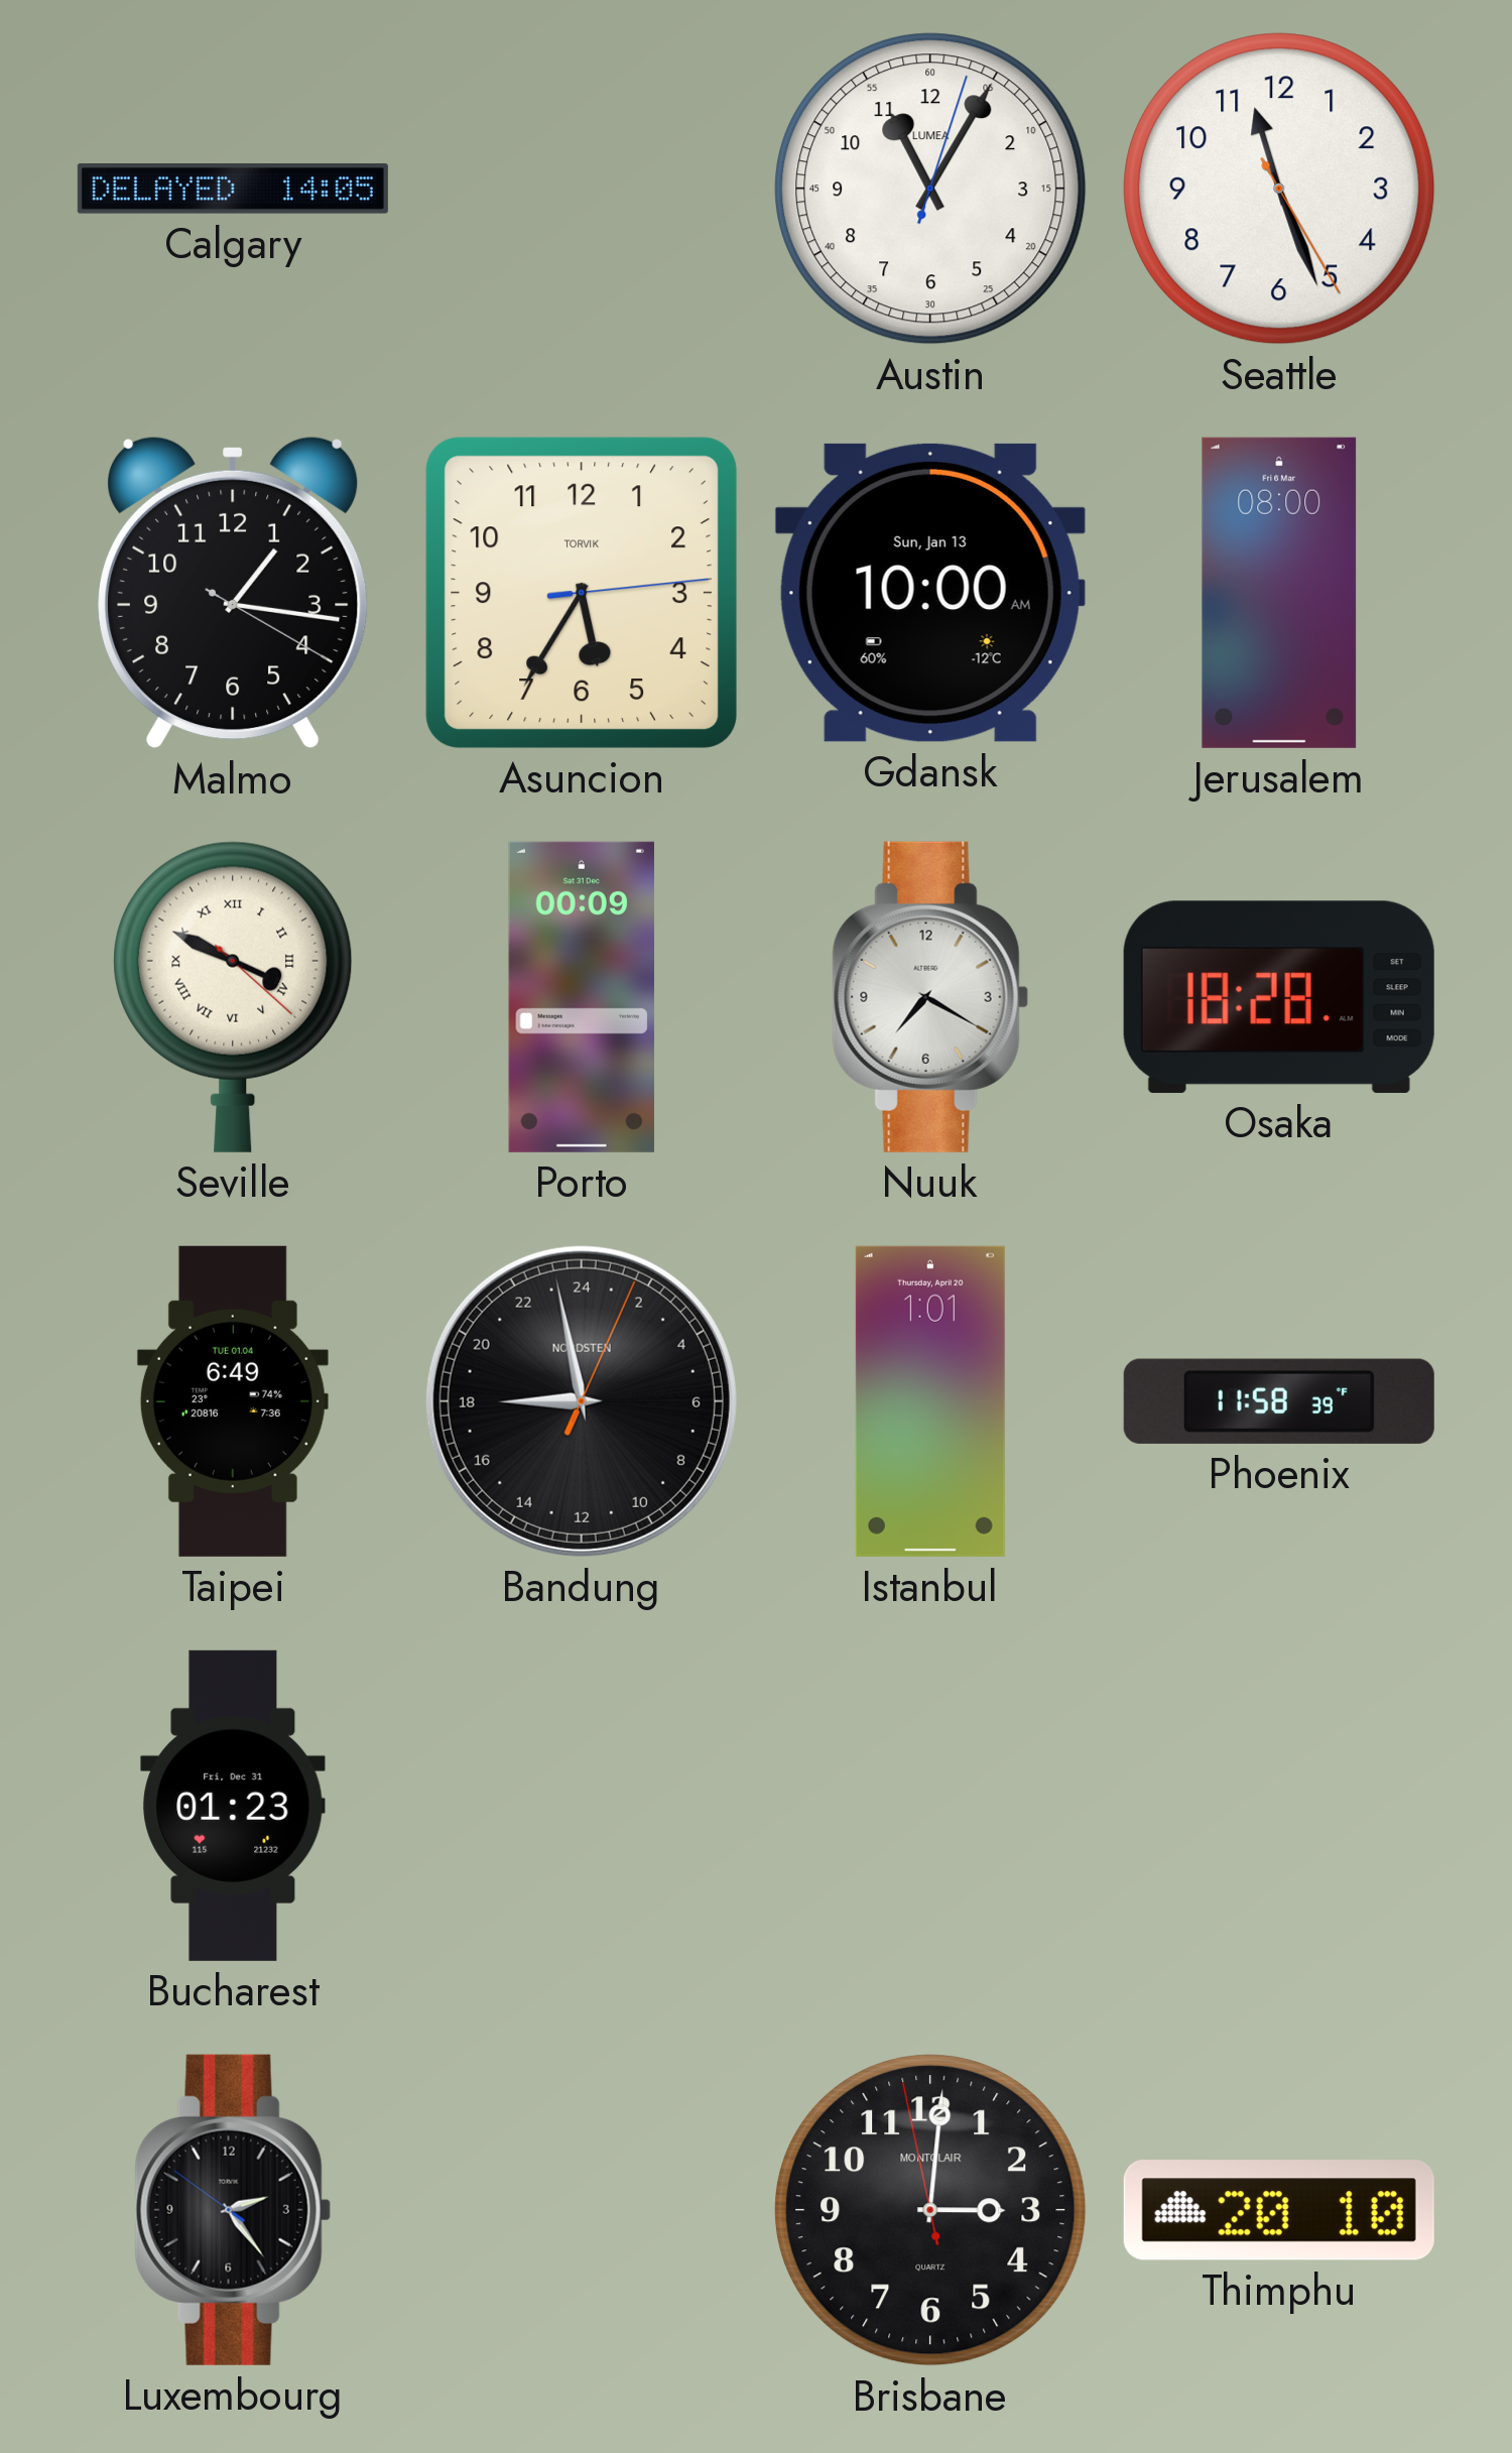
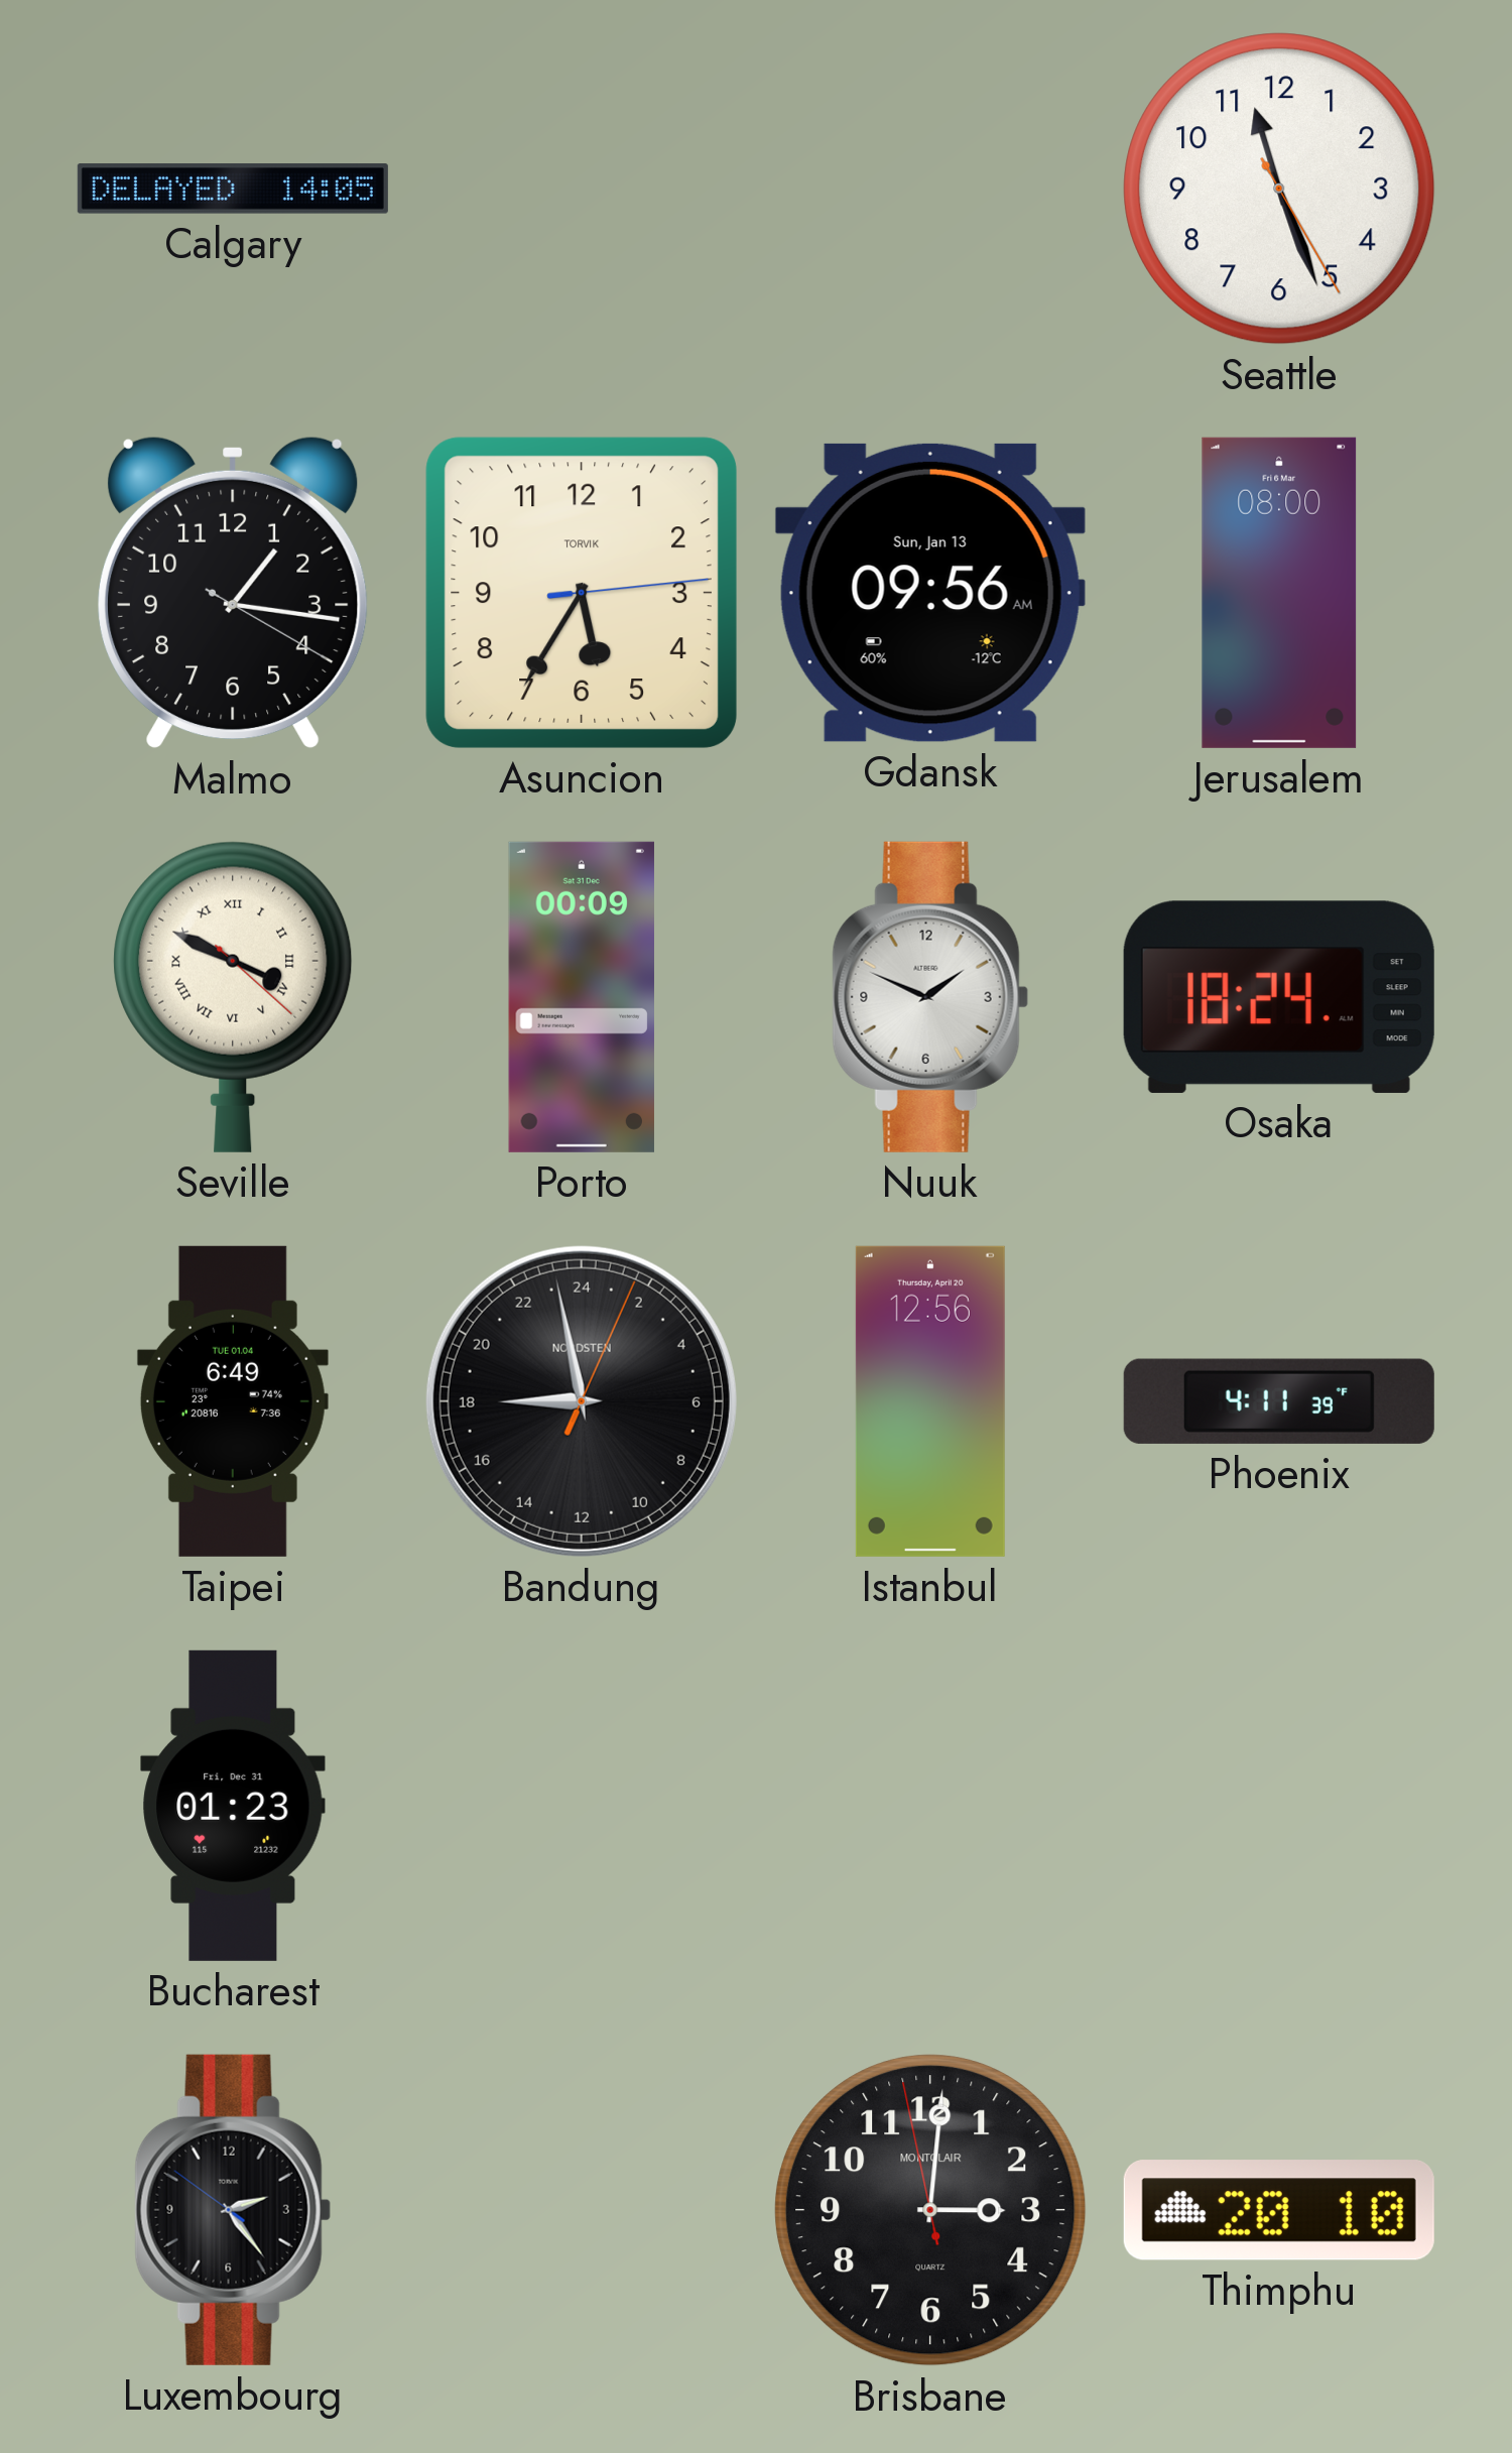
Austin: 11:05 -> none (930, 189)
Gdansk: 10:00 -> 09:56 (930, 593)
Nuuk: 7:20 -> 1:49 (930, 997)
Osaka: 18:28 -> 18:24 (1279, 997)
Istanbul: 1:01 -> 12:56 (930, 1401)
Phoenix: 11:58 -> 4:11 (1279, 1401)
